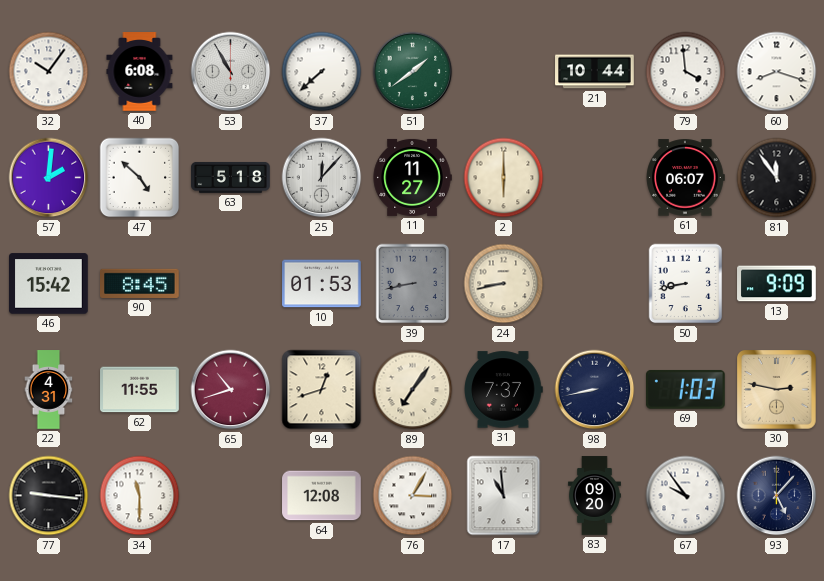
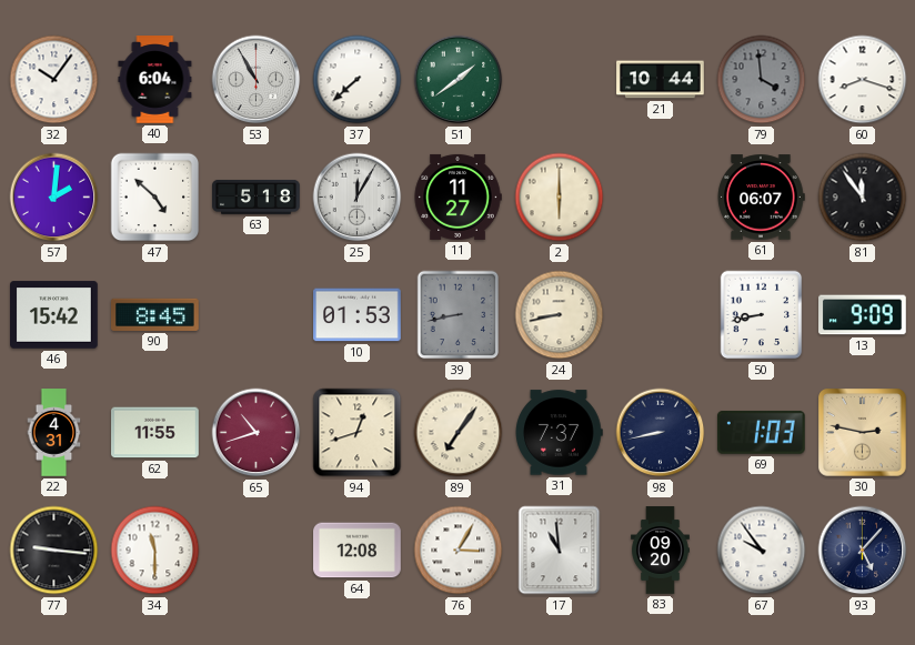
40: 6:08 -> 6:04 (155, 80)
79 dial: white -> grey (762, 80)
25: 12:07 -> 12:05 (358, 198)
